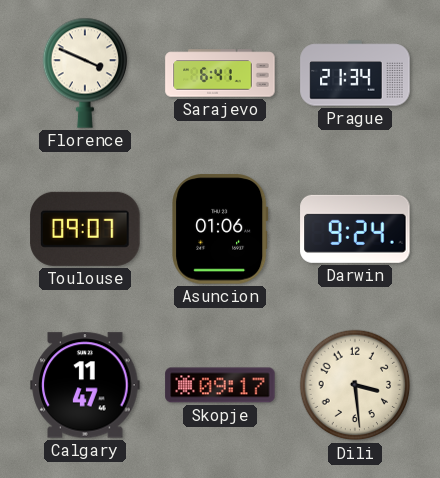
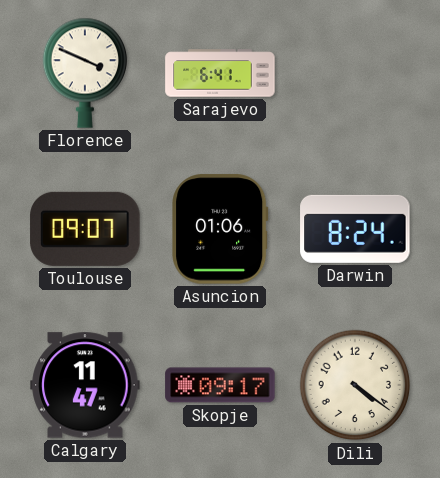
Prague: 21:34 -> none (355, 73)
Darwin: 9:24 -> 8:24 (355, 229)
Dili: 3:29 -> 4:21 (355, 385)
